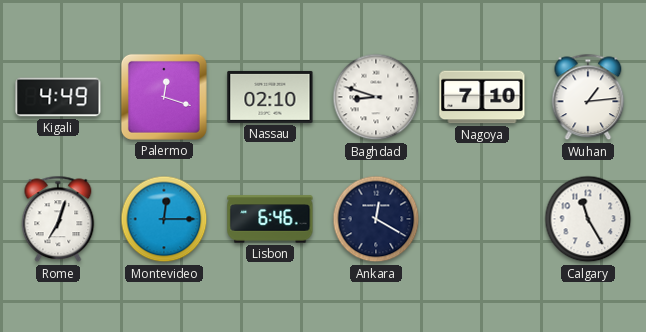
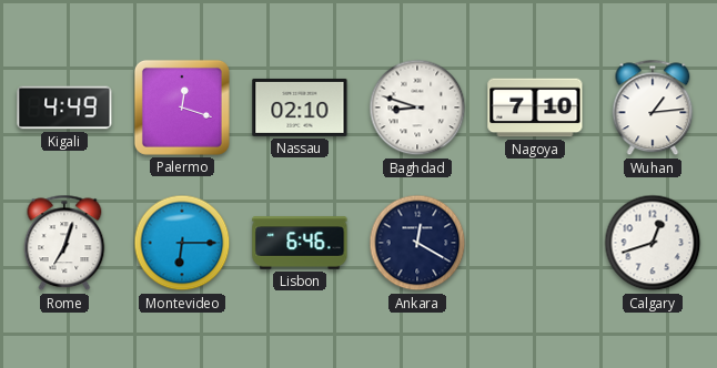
Montevideo: 12:15 -> 6:15 (182, 243)
Calgary: 11:25 -> 12:42 (653, 243)
